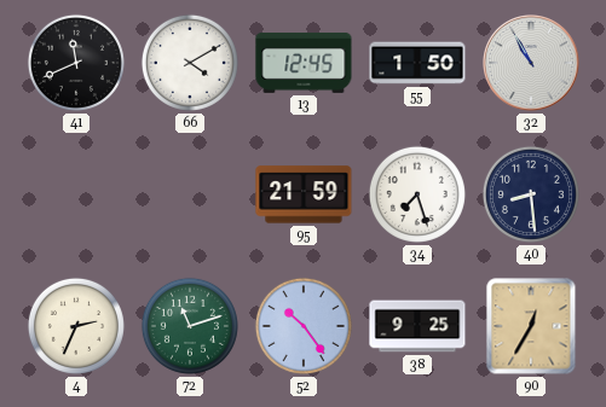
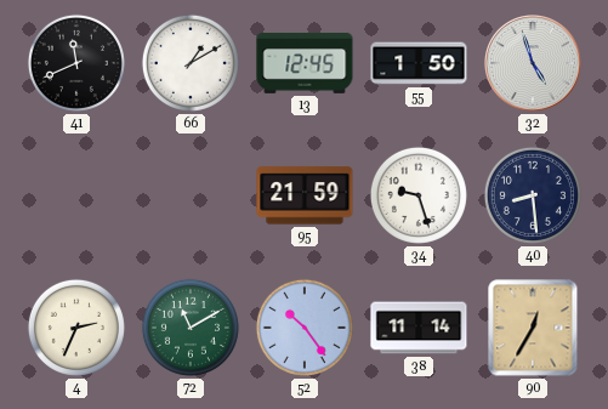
66: 4:10 -> 1:10 (191, 63)
32: 10:55 -> 4:57 (534, 64)
34: 7:27 -> 9:27 (419, 195)
72: 11:12 -> 11:10 (191, 328)
38: 9:25 -> 11:14 (419, 328)
